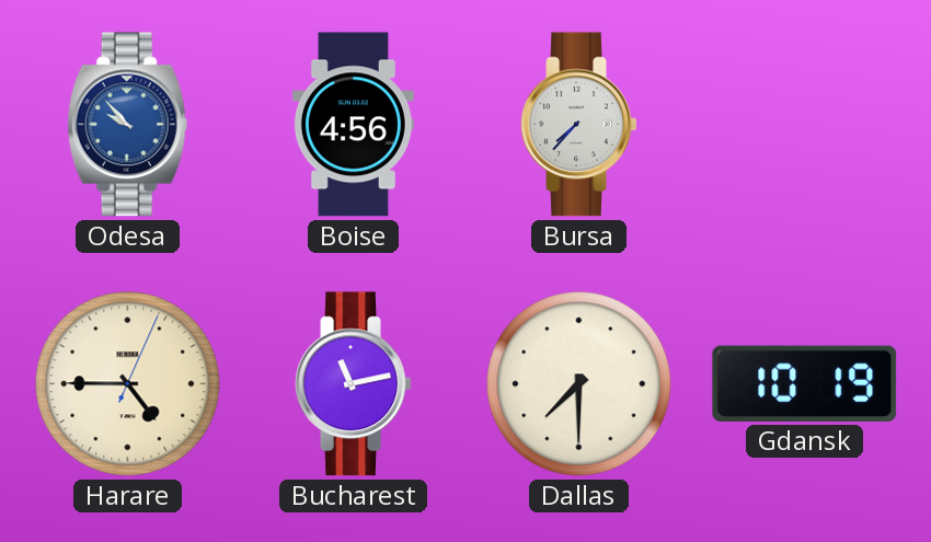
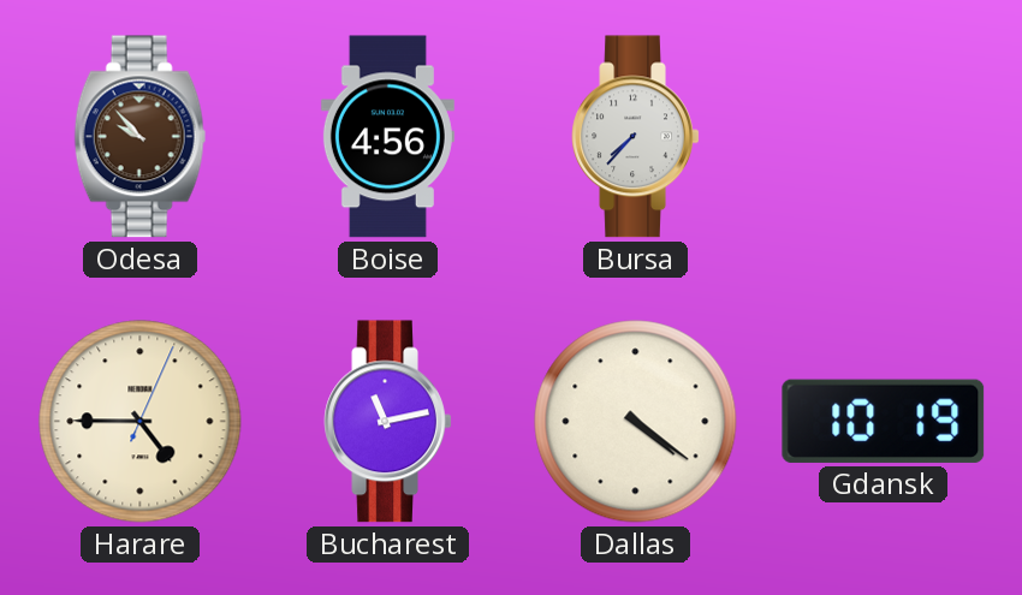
Odesa dial: blue -> brown (141, 137)
Dallas: 7:30 -> 4:21 (636, 422)
